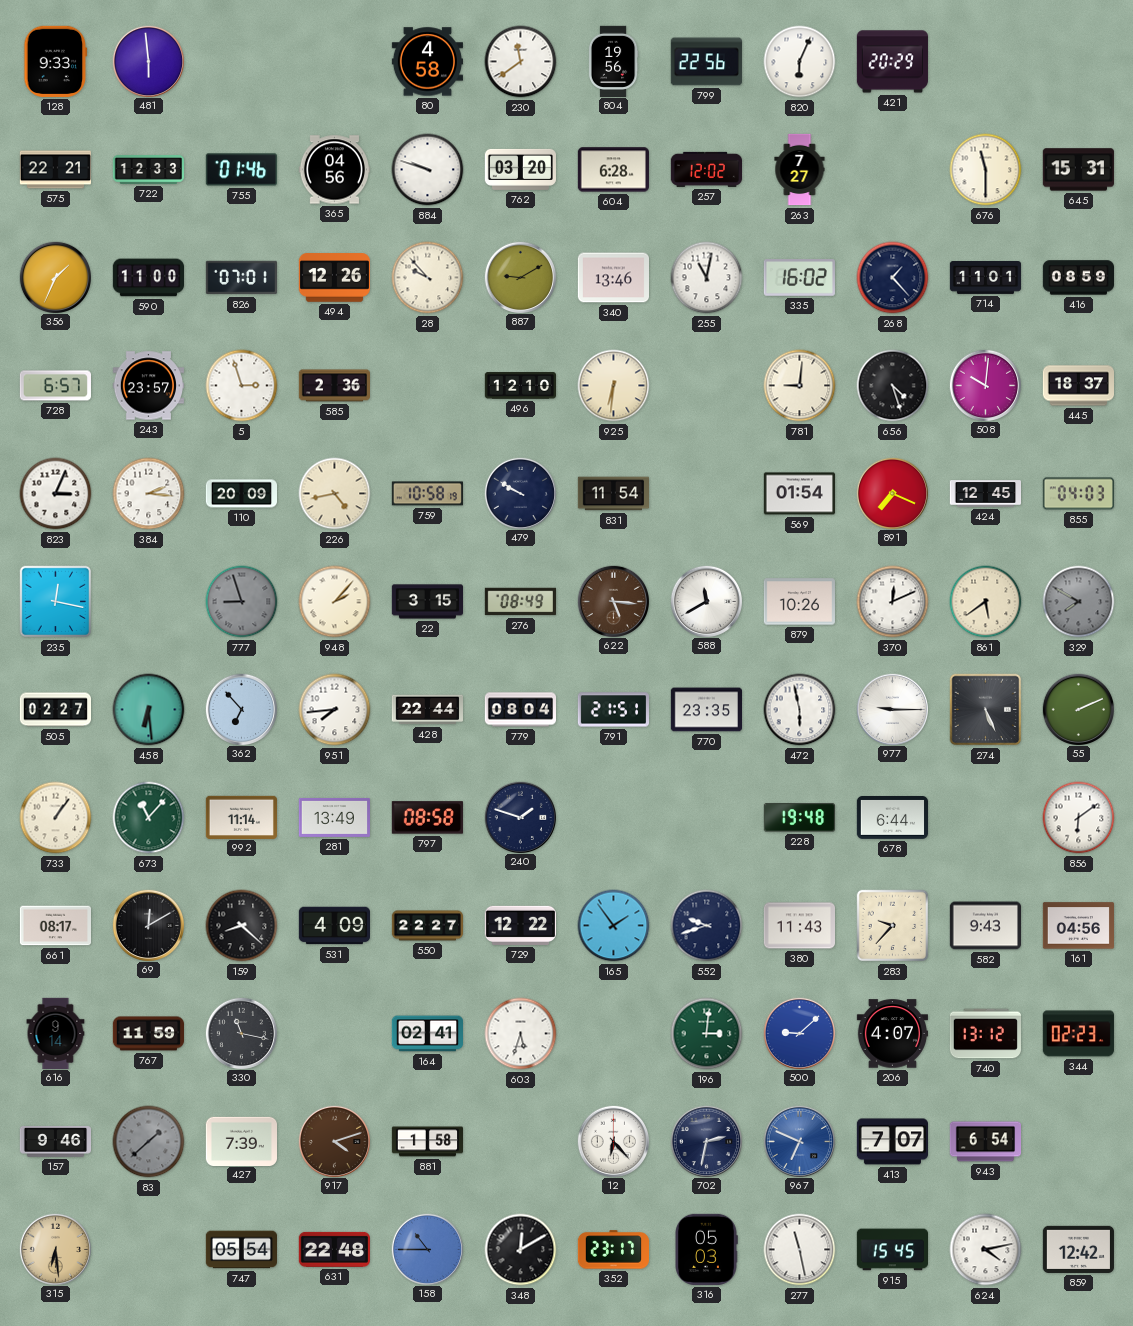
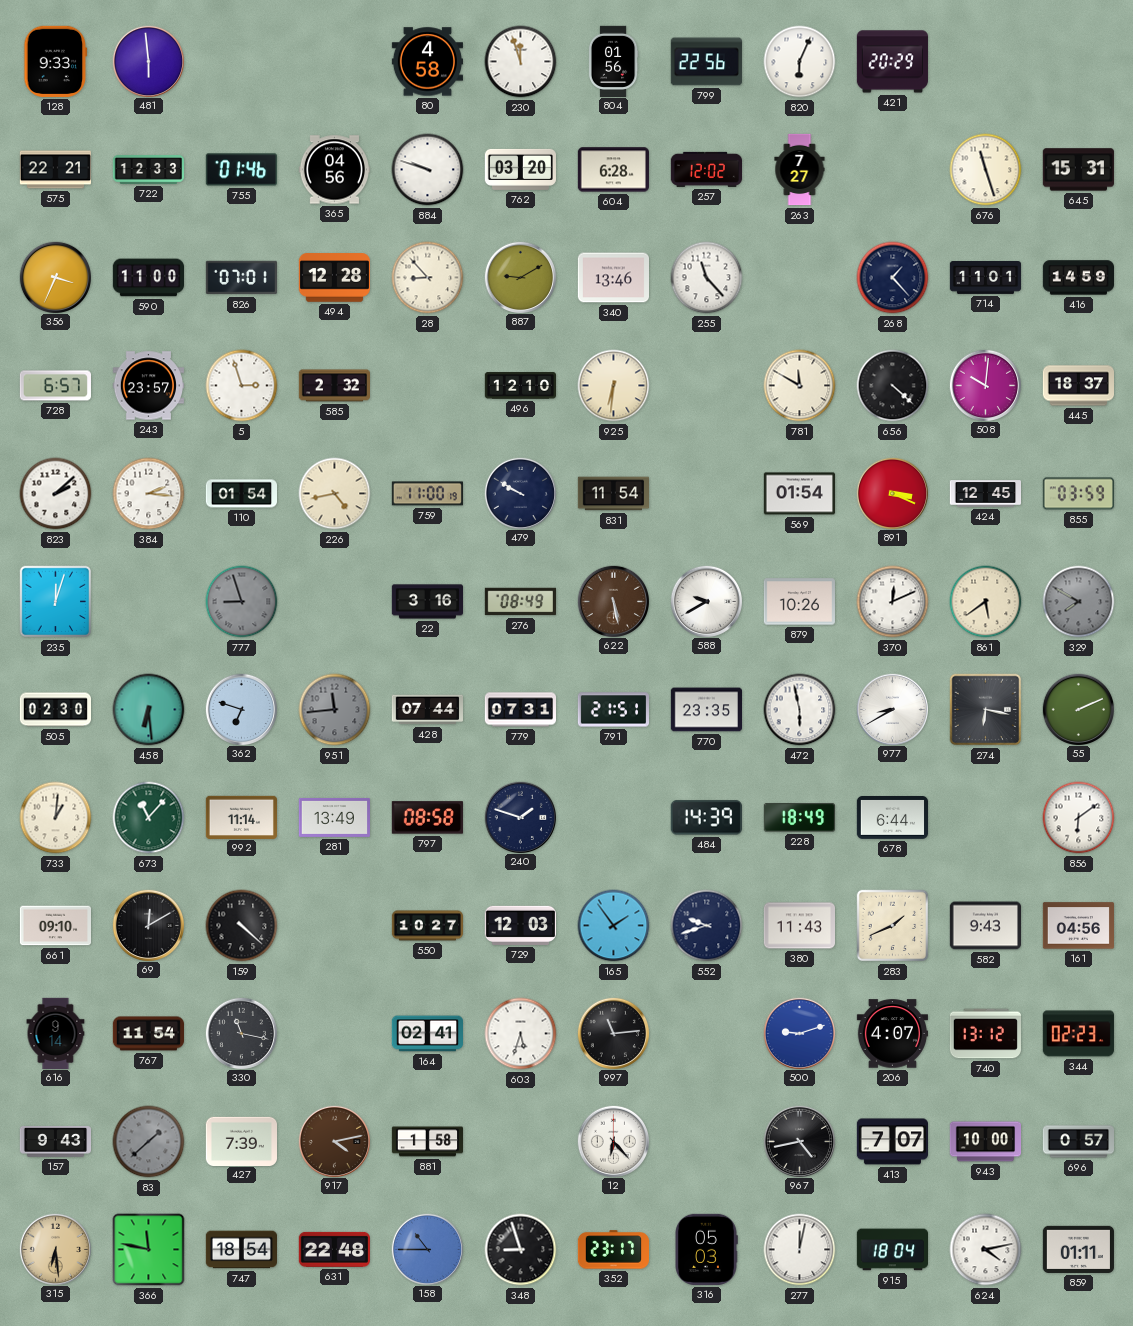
230: 11:39 -> 11:57 (521, 62)
804: 19:56 -> 01:56 (613, 61)
676: 11:30 -> 11:27 (986, 170)
356: 1:34 -> 3:34 (55, 277)
494: 12:26 -> 12:28 (334, 278)
28: 9:53 -> 8:53 (428, 278)
255: 11:02 -> 11:23 (707, 278)
335: 16:02 -> none (799, 278)
416: 08:59 -> 14:59 (1078, 278)
585: 2:36 -> 2:32 (334, 386)
781: 9:01 -> 11:50 (800, 386)
656: 4:27 -> 4:22 (893, 386)
823: 3:04 -> 2:08 (56, 494)
110: 20:09 -> 01:54 (241, 494)
759: 10:58 -> 11:00 (427, 494)
891: 7:19 -> 3:19 (892, 493)
855: 04:03 -> 03:59 (1078, 494)
235: 12:17 -> 12:03 (56, 602)
948: 2:07 -> none (335, 602)
22: 3:15 -> 3:16 (427, 602)
622: 5:16 -> 5:28 (613, 601)
588: 11:40 -> 9:40 (706, 601)
505: 02:27 -> 02:30 (55, 710)
362: 6:53 -> 6:48 (241, 709)
951: 7:44 -> 11:44 (335, 710)
951 dial: white -> grey (335, 710)
428: 22:44 -> 07:44 (427, 710)
779: 08:04 -> 07:31 (520, 710)
977: 9:15 -> 8:40 (892, 709)
274: 5:26 -> 6:17 (986, 710)
733: 1:06 -> 1:01 (56, 818)
484: none -> 14:39 (706, 818)
228: 19:48 -> 18:49 (799, 818)
661: 08:17 -> 09:10 (55, 926)
159: 8:22 -> 4:22 (242, 926)
531: 4:09 -> none (334, 926)
550: 22:27 -> 10:27 (428, 926)
729: 12:22 -> 12:03 (520, 925)
283: 9:37 -> 1:41 (893, 926)
767: 11:59 -> 11:54 (148, 1034)
997: none -> 11:14 (613, 1033)
196: 3:01 -> none (707, 1034)
500: 9:08 -> 9:12 (799, 1033)
157: 9:46 -> 9:43 (55, 1142)
917: 4:12 -> 4:13 (334, 1141)
702: 2:32 -> none (706, 1141)
967: 6:49 -> 4:43 (799, 1141)
967 dial: blue -> black (799, 1141)
943: 6:54 -> 10:00 (985, 1142)
696: none -> 0:57 (1078, 1142)
366: none -> 11:47 (149, 1250)
747: 05:54 -> 18:54 (241, 1250)
348: 12:10 -> 8:57 (521, 1250)
277: 11:28 -> 12:02 (800, 1250)
915: 15:45 -> 18:04 (892, 1250)
859: 12:42 -> 01:11 (1078, 1249)
